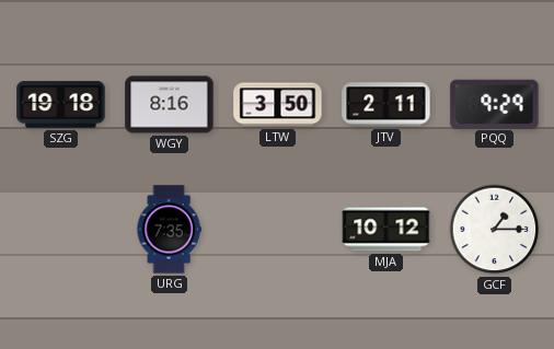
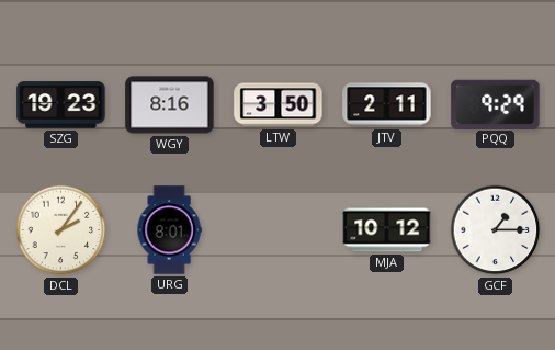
SZG: 19:18 -> 19:23 (61, 105)
DCL: none -> 2:06 (61, 230)
URG: 7:35 -> 8:01 (169, 230)
